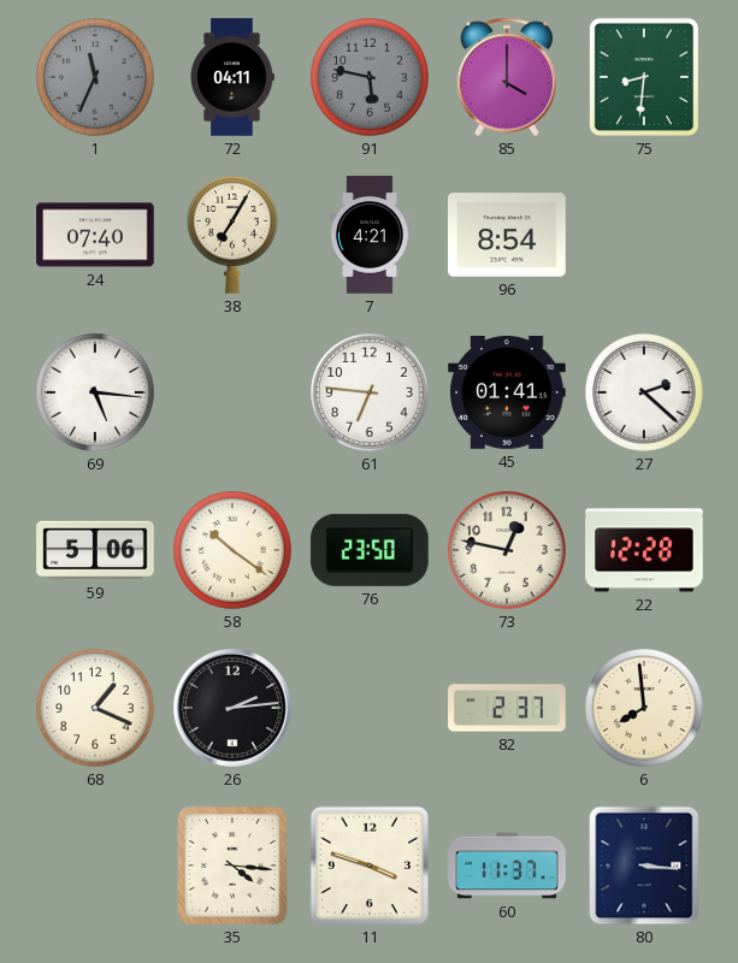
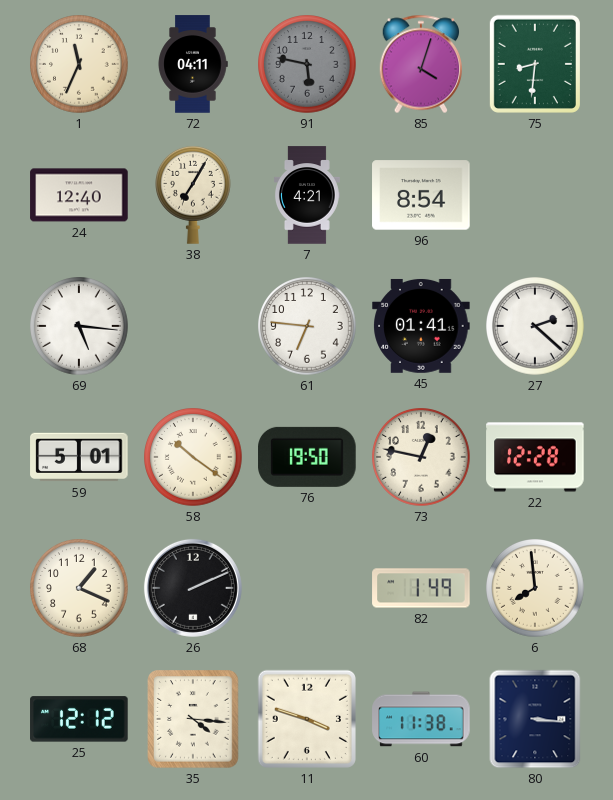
1 dial: grey -> cream (79, 64)
85: 4:00 -> 4:03 (420, 64)
24: 07:40 -> 12:40 (79, 195)
59: 5:06 -> 5:01 (79, 457)
76: 23:50 -> 19:50 (307, 457)
26: 2:14 -> 2:11 (193, 588)
82: 2:37 -> 1:49 (421, 588)
25: none -> 12:12 (79, 719)
60: 11:37 -> 11:38 (421, 719)
